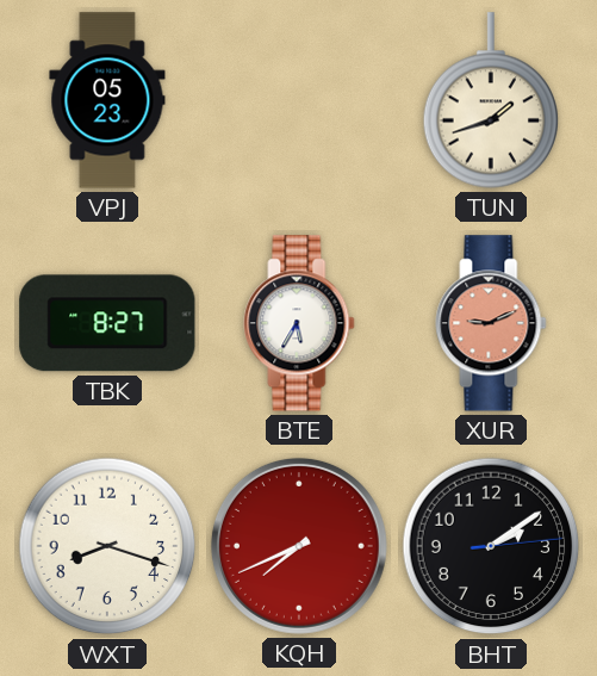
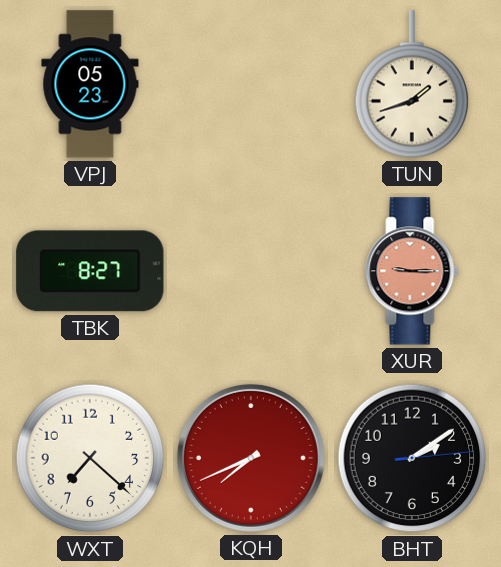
BTE: 5:35 -> none (299, 323)
XUR: 9:11 -> 9:15 (412, 271)
WXT: 8:18 -> 7:22 (90, 458)
